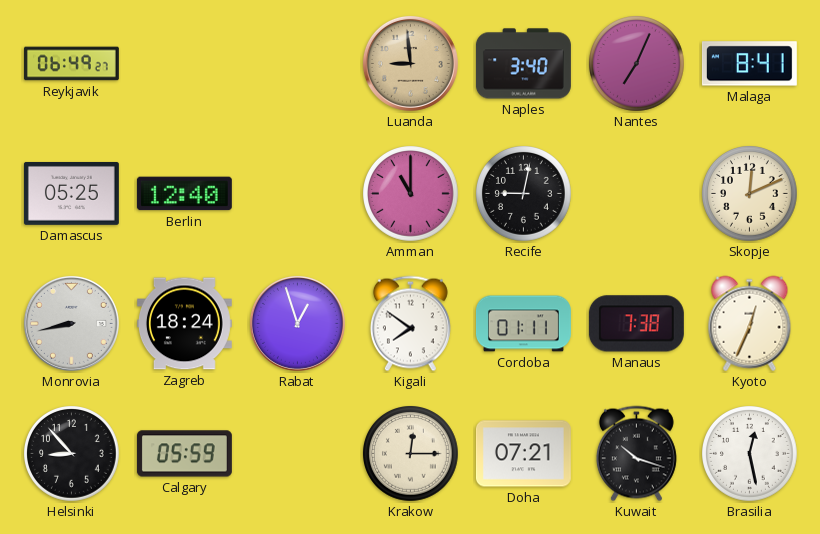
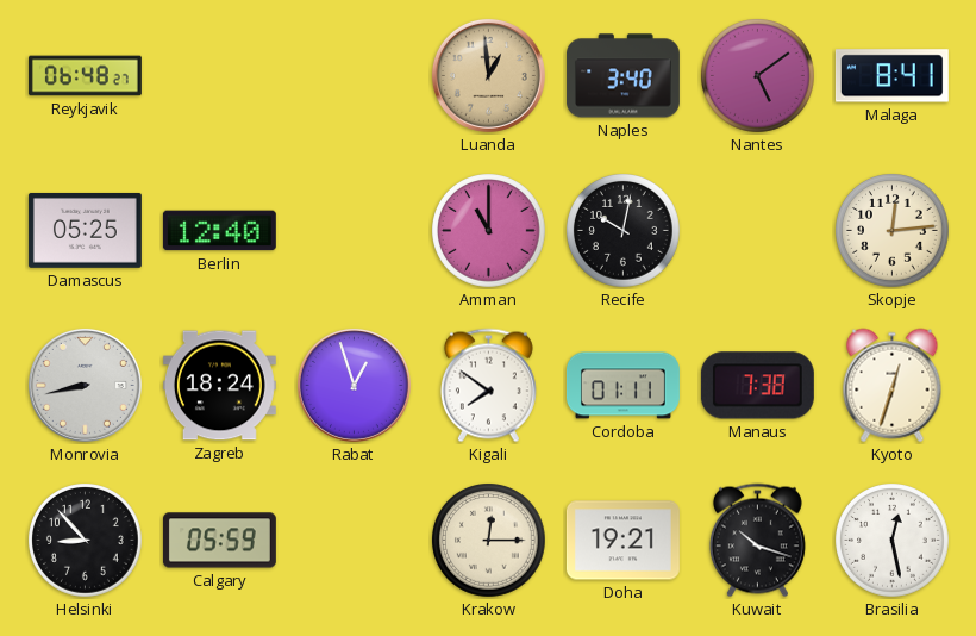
Reykjavik: 06:49 -> 06:48 (85, 76)
Luanda: 8:59 -> 12:59 (488, 75)
Nantes: 7:04 -> 5:09 (758, 76)
Recife: 9:02 -> 10:02 (624, 231)
Skopje: 12:11 -> 12:14 (893, 231)
Kyoto: 12:34 -> 12:33 (893, 386)
Doha: 07:21 -> 19:21 (622, 541)
